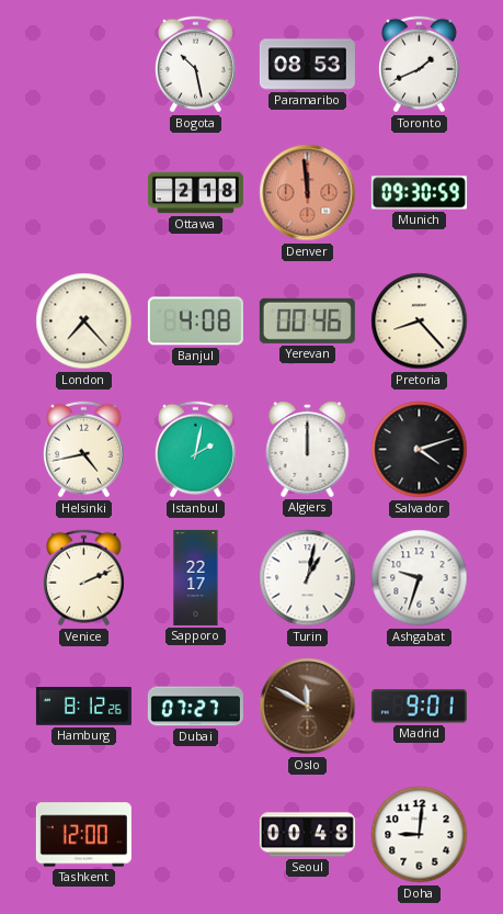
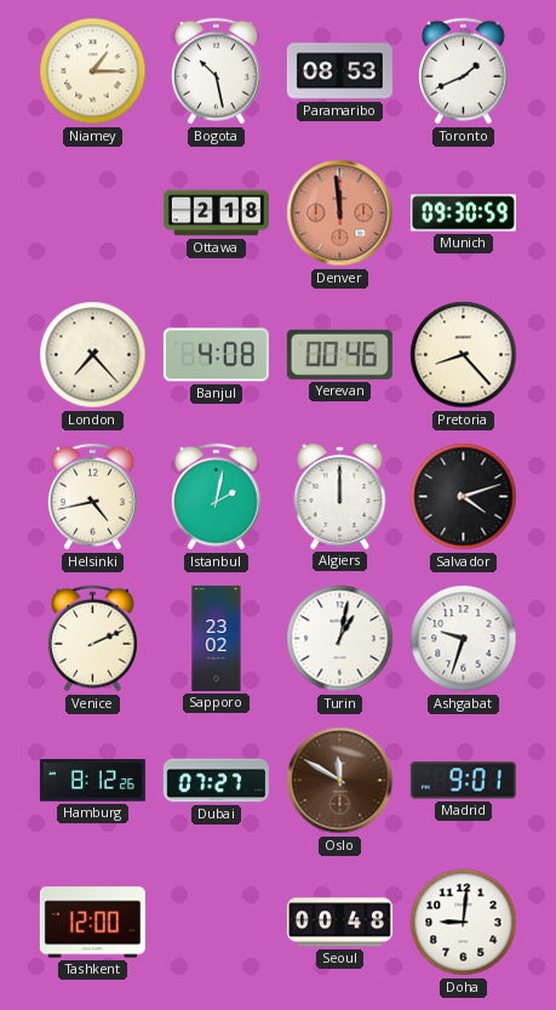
Niamey: none -> 1:15 (93, 72)
Sapporo: 22:17 -> 23:02 (217, 638)
